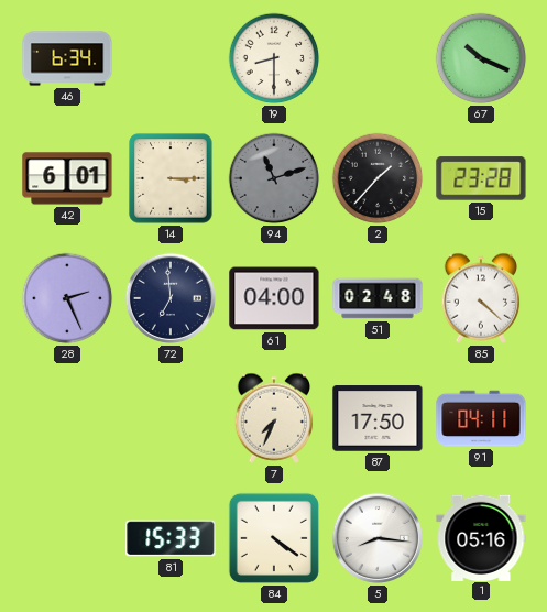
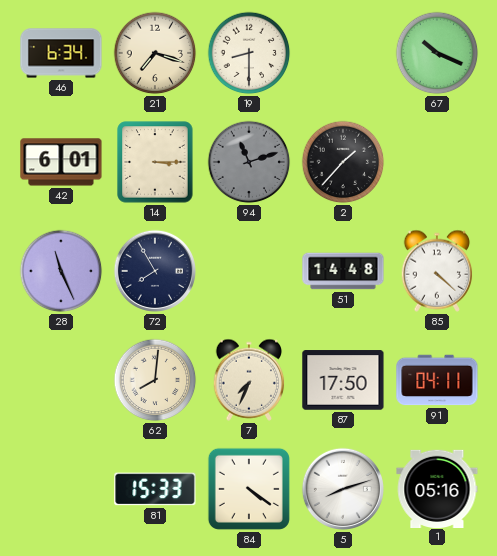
21: none -> 7:18 (155, 53)
15: 23:28 -> none (481, 178)
28: 2:26 -> 11:26 (61, 271)
72: 6:59 -> 7:55 (155, 271)
61: 04:00 -> none (274, 298)
51: 02:48 -> 14:48 (343, 271)
62: none -> 8:01 (155, 380)
5: 8:16 -> 8:12 (343, 489)
